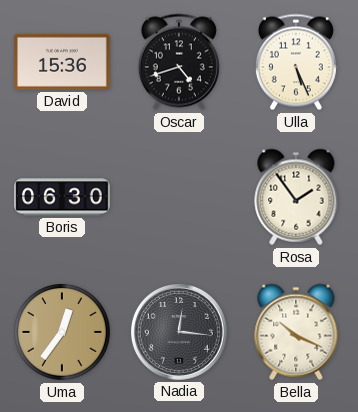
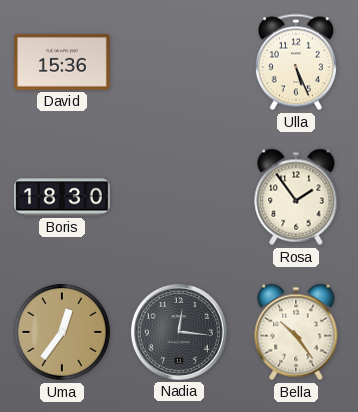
Oscar: 4:42 -> none (179, 62)
Boris: 06:30 -> 18:30 (62, 197)
Bella: 10:19 -> 10:24 (296, 332)
